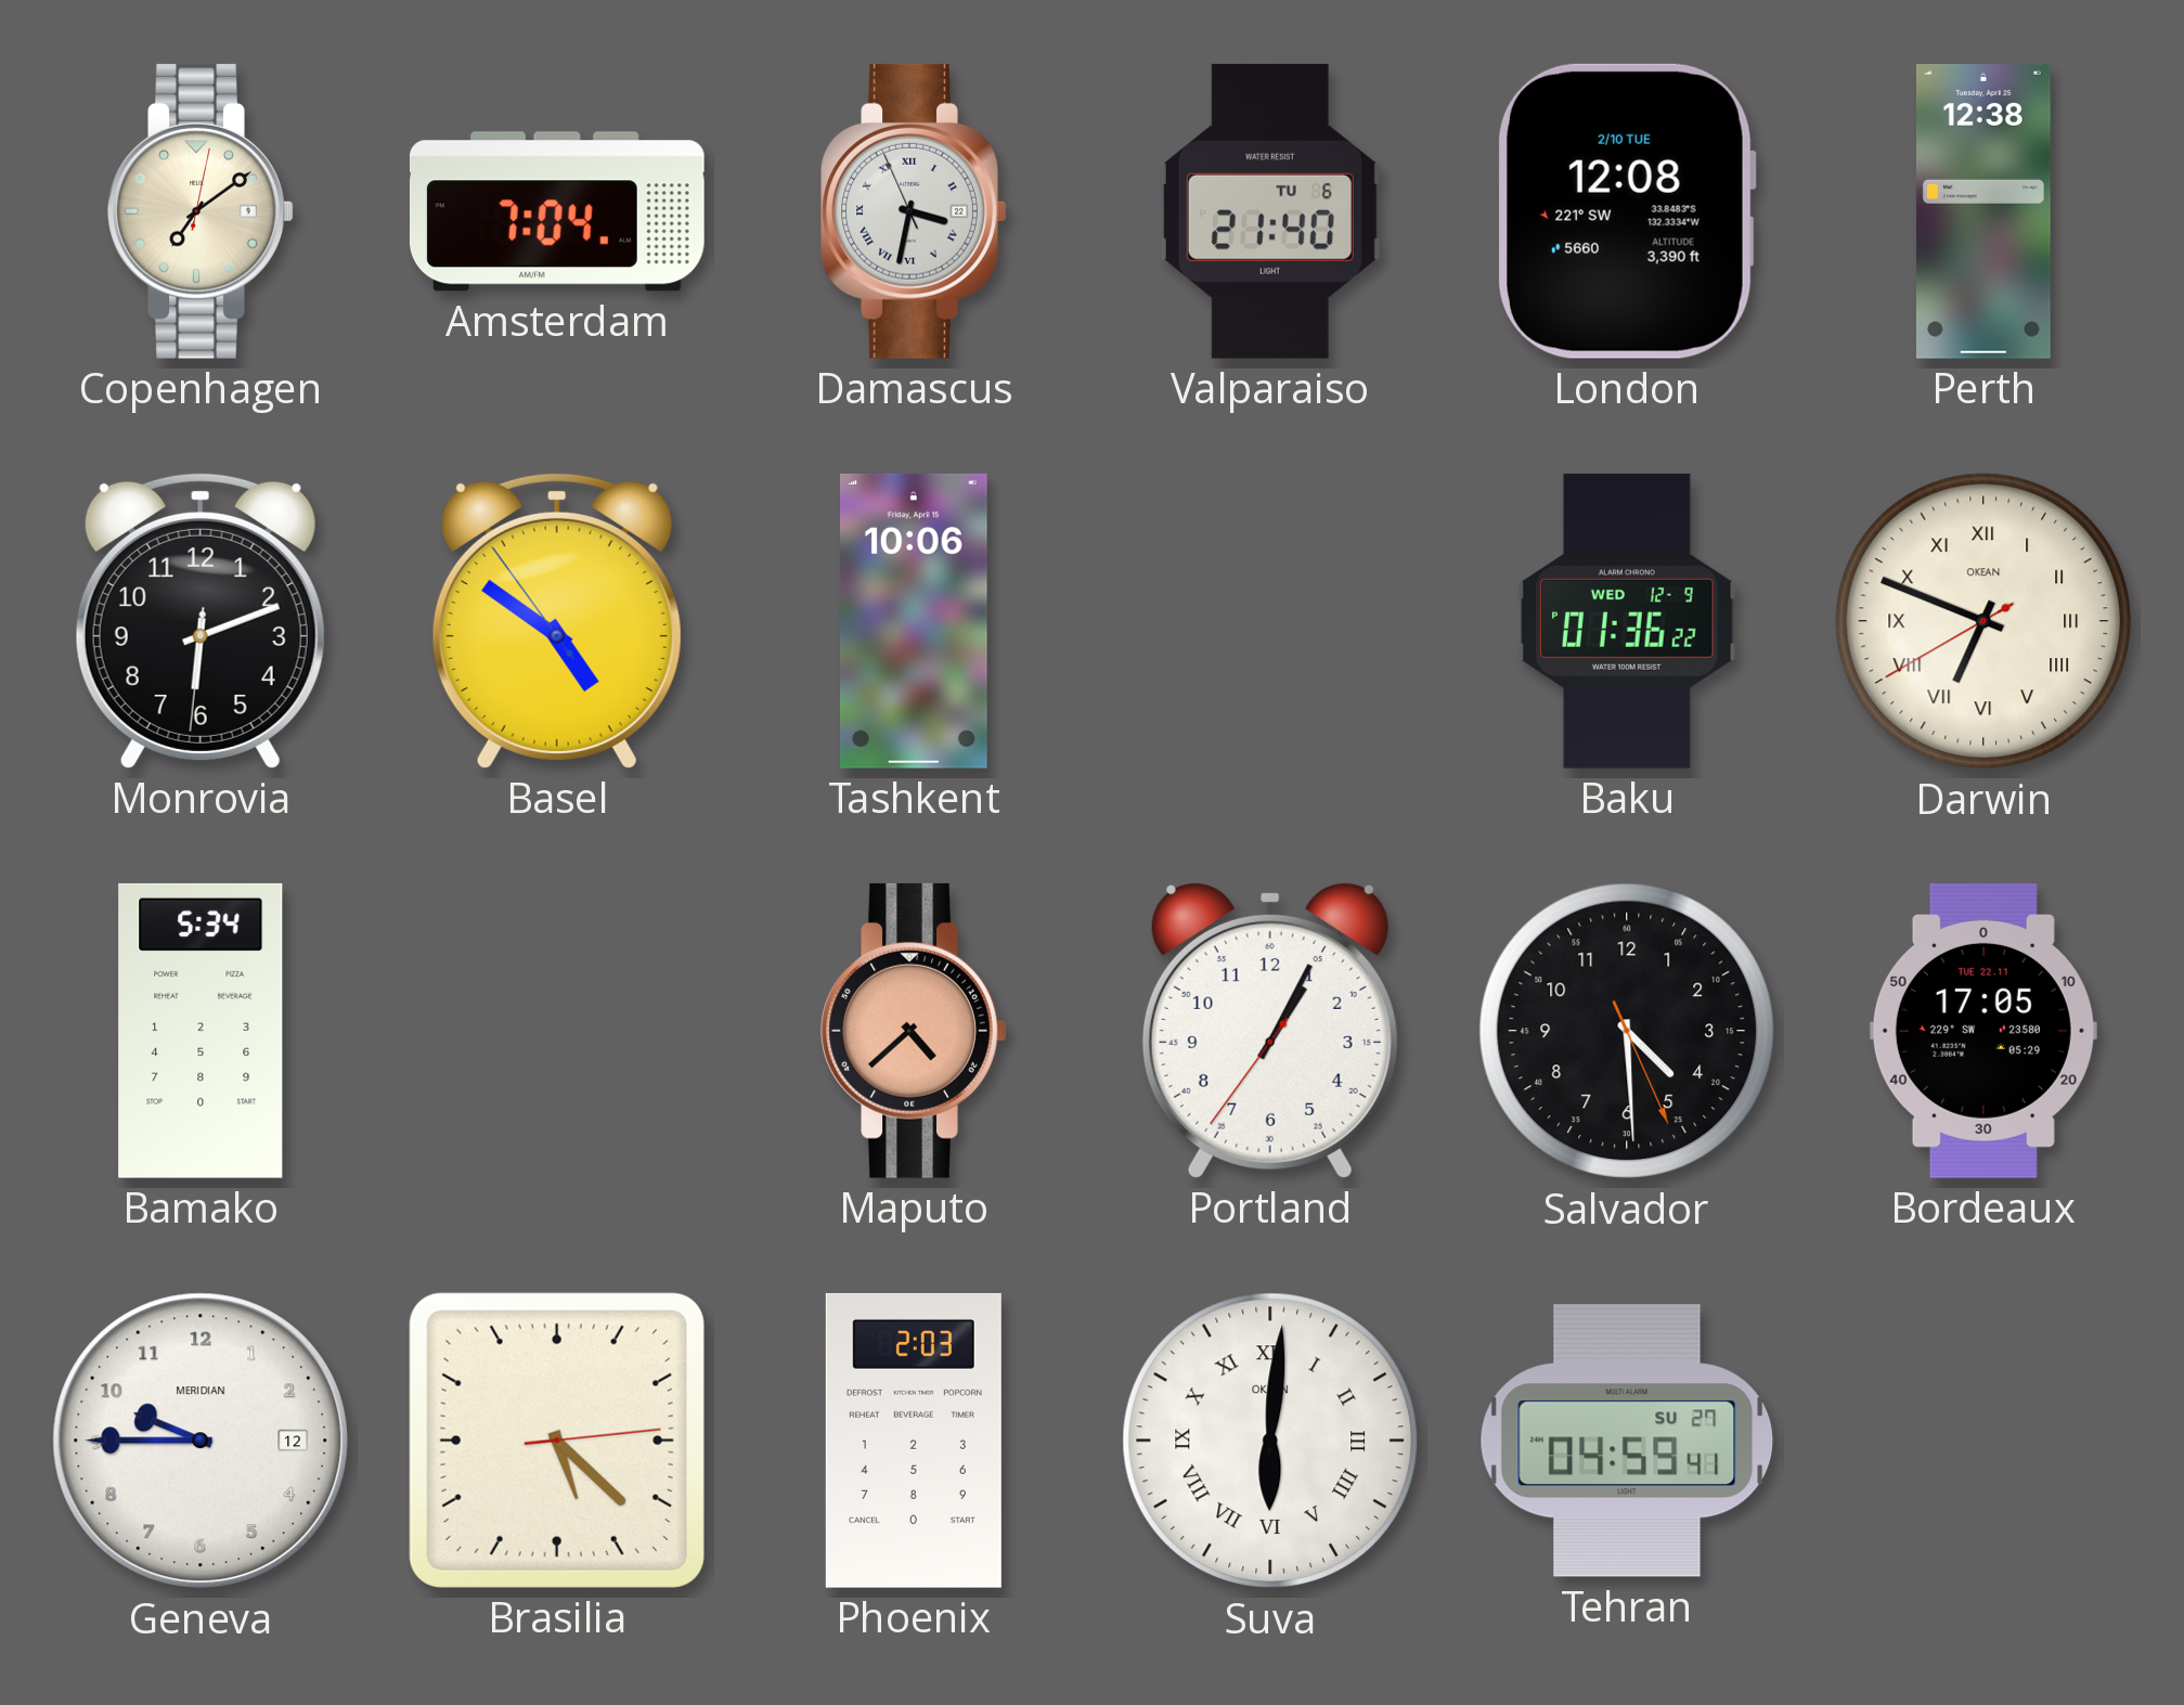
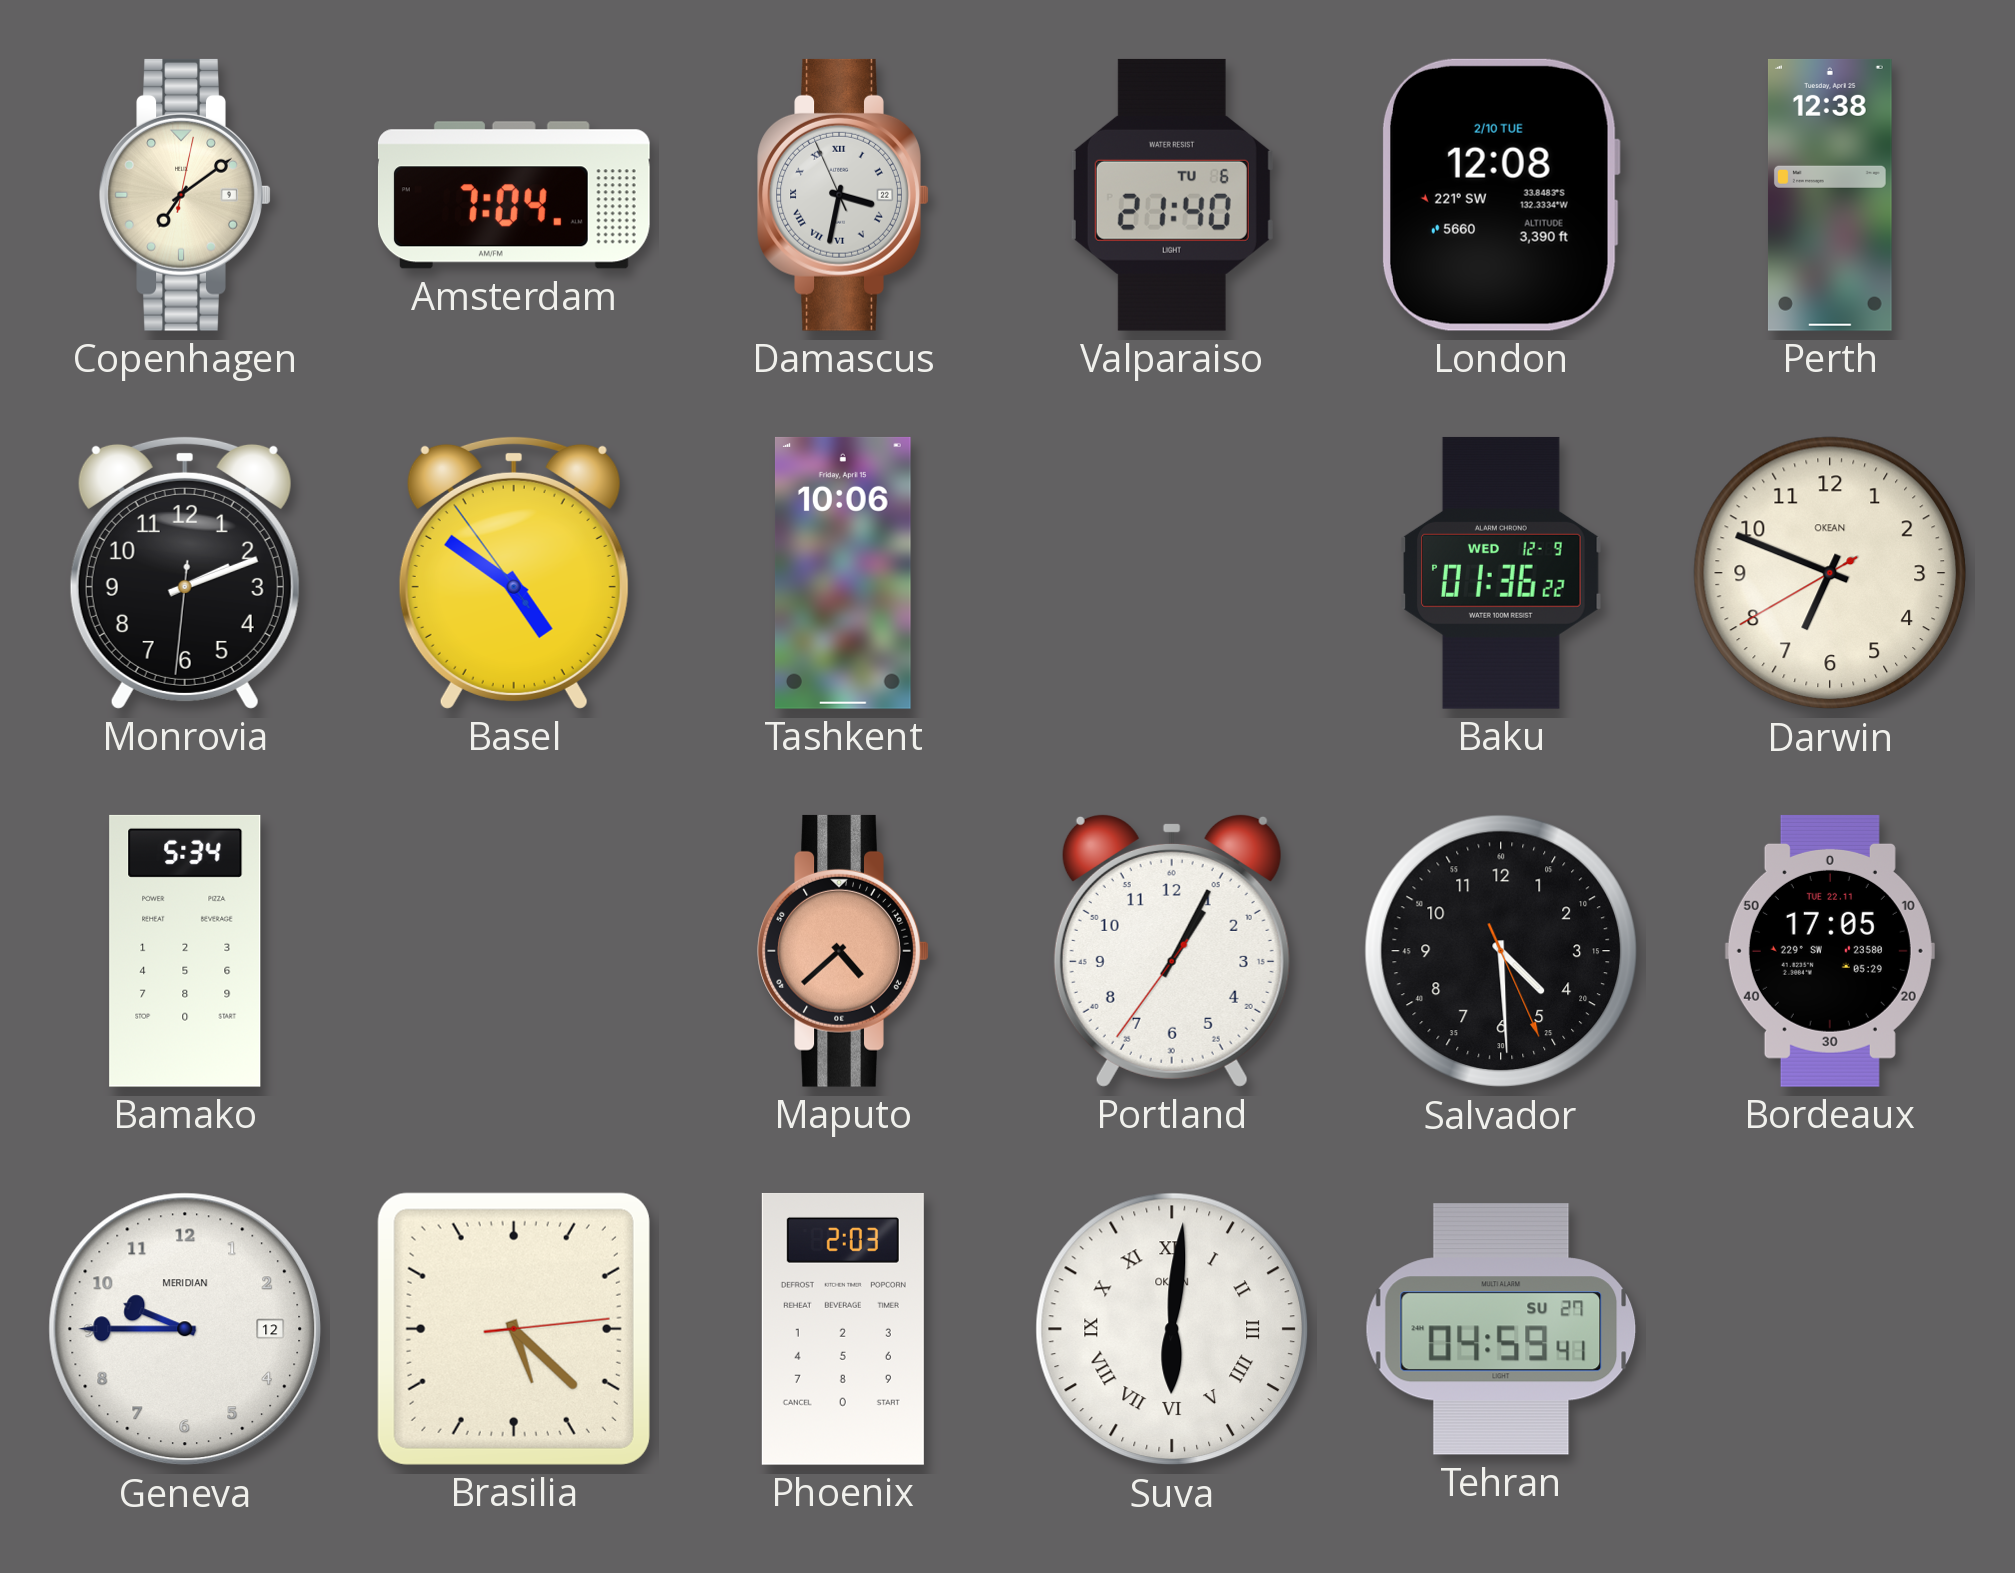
Monrovia: 6:11 -> 2:11 (185, 572)
Darwin numerals: Roman -> Arabic (1830, 573)
